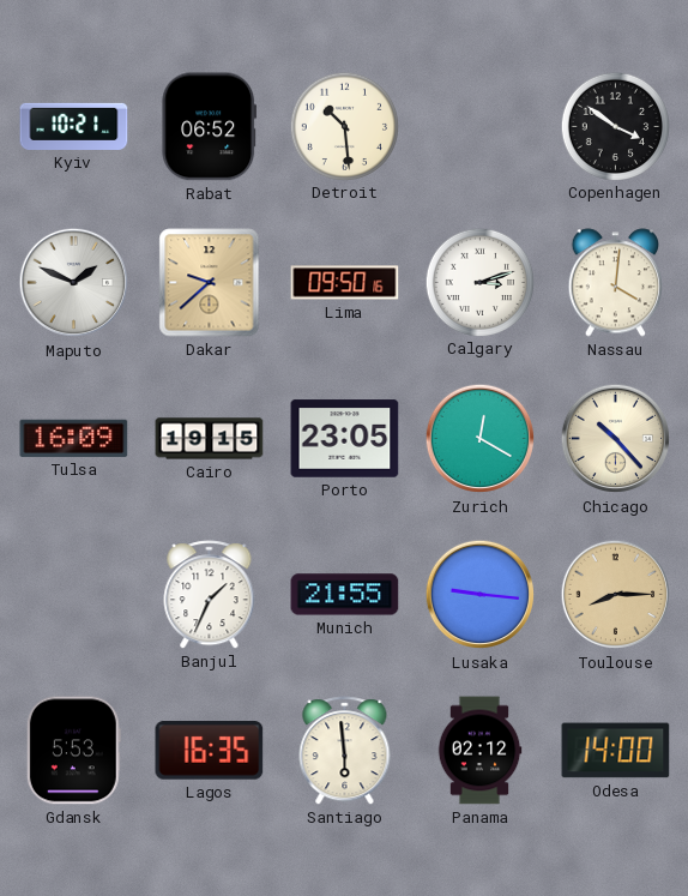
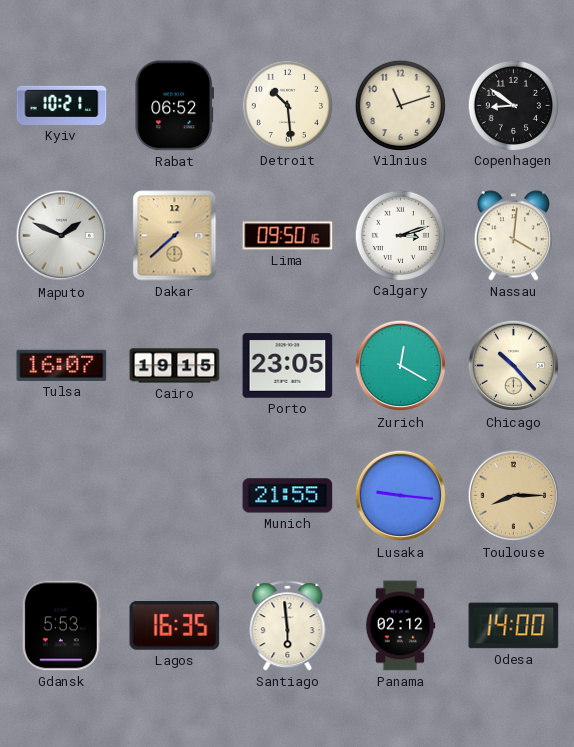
Vilnius: none -> 11:12 (400, 105)
Copenhagen: 3:51 -> 8:51 (513, 105)
Dakar: 9:38 -> 7:38 (175, 236)
Tulsa: 16:09 -> 16:07 (62, 365)
Banjul: 1:34 -> none (210, 595)
